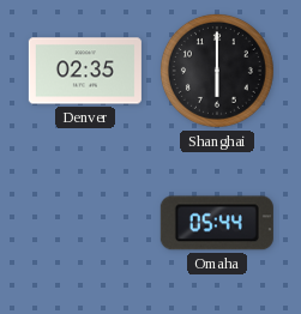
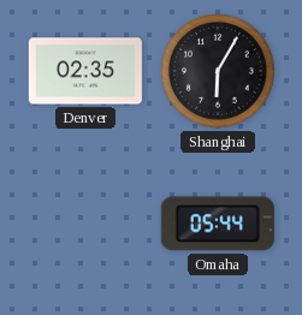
Shanghai: 6:00 -> 6:05 (218, 71)
